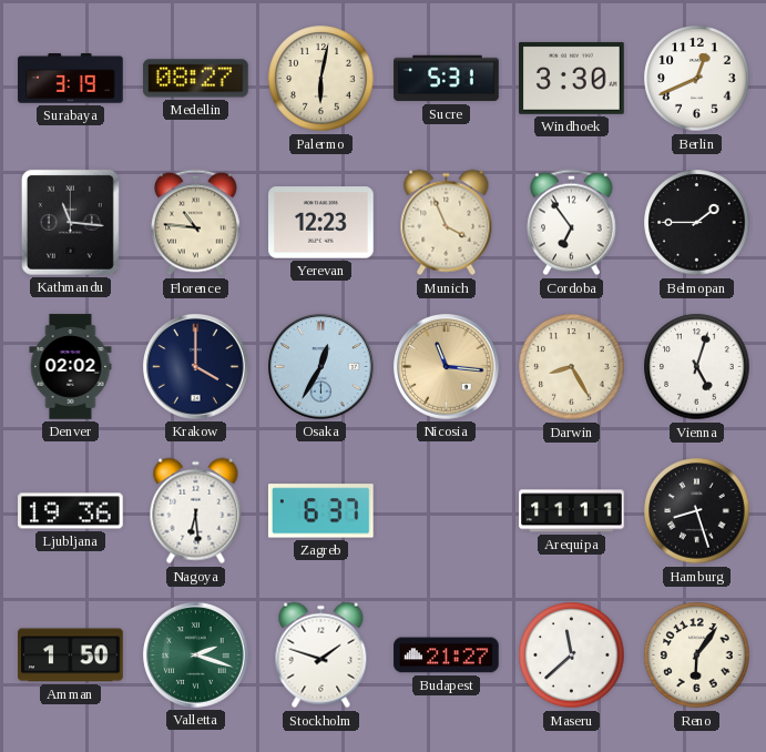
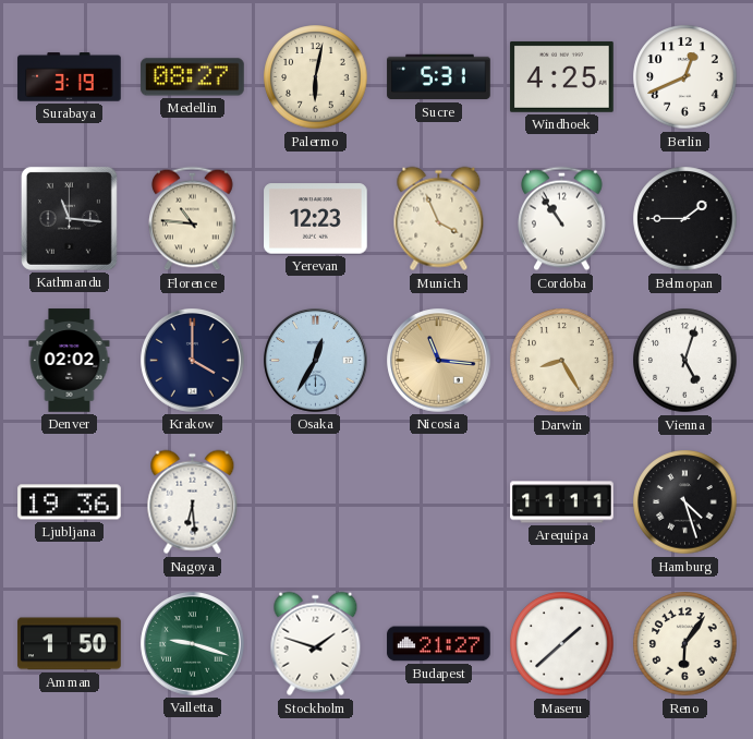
Windhoek: 3:30 -> 4:25 (562, 76)
Cordoba: 6:54 -> 10:54 (562, 219)
Zagreb: 6:37 -> none (320, 511)
Hamburg: 8:27 -> 4:27 (685, 502)
Valletta: 2:18 -> 9:18 (193, 644)
Maseru: 11:38 -> 1:38 (562, 644)
